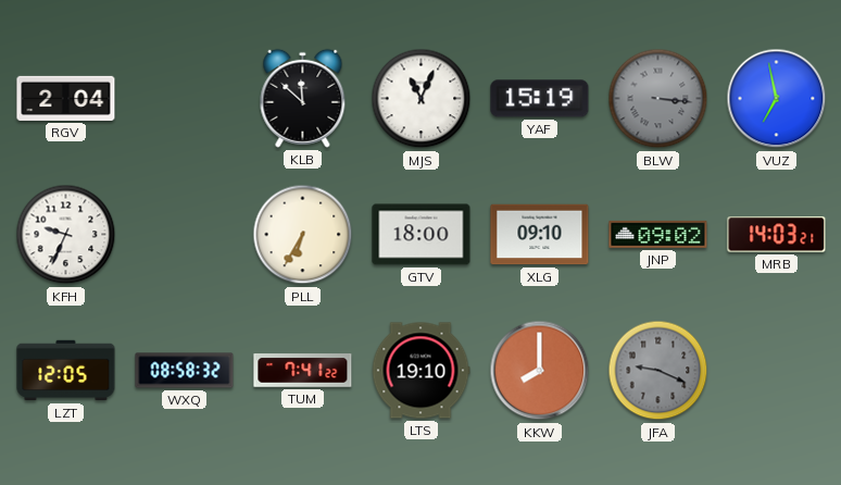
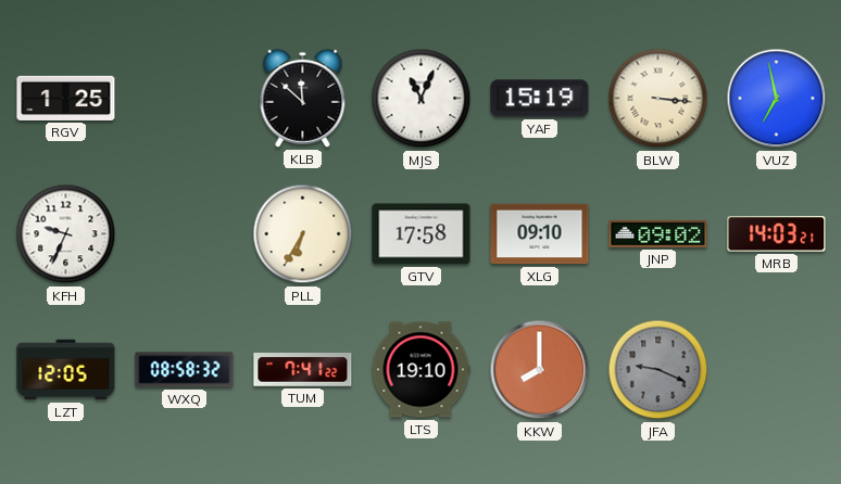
RGV: 2:04 -> 1:25 (66, 98)
BLW dial: grey -> cream (658, 99)
GTV: 18:00 -> 17:58 (422, 234)
